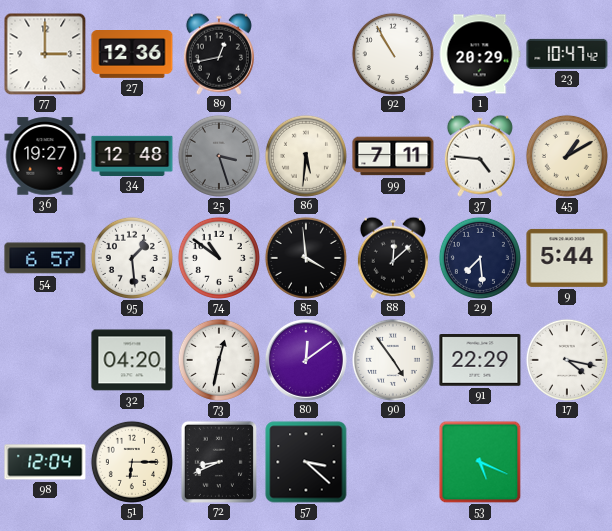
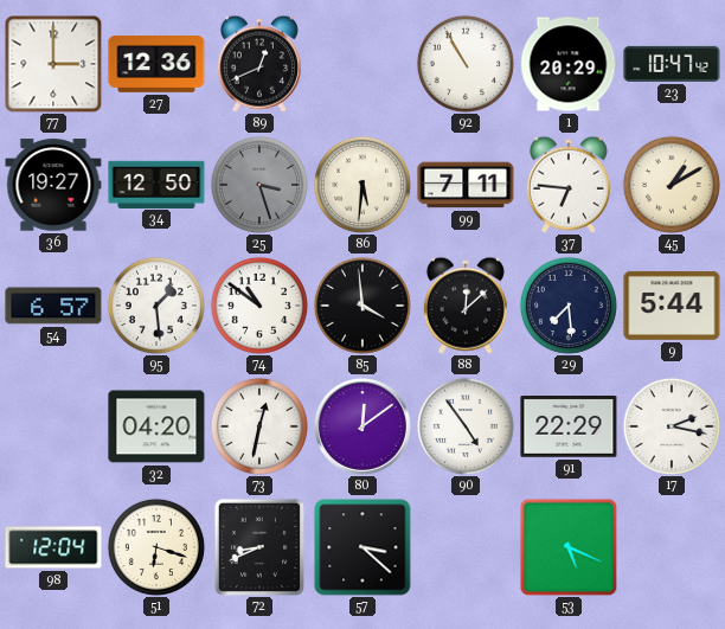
89: 12:43 -> 12:41 (259, 64)
34: 12:48 -> 12:50 (156, 184)
37: 4:46 -> 6:46 (569, 185)
17: 4:17 -> 2:17 (672, 426)
51: 6:15 -> 6:18 (156, 547)
